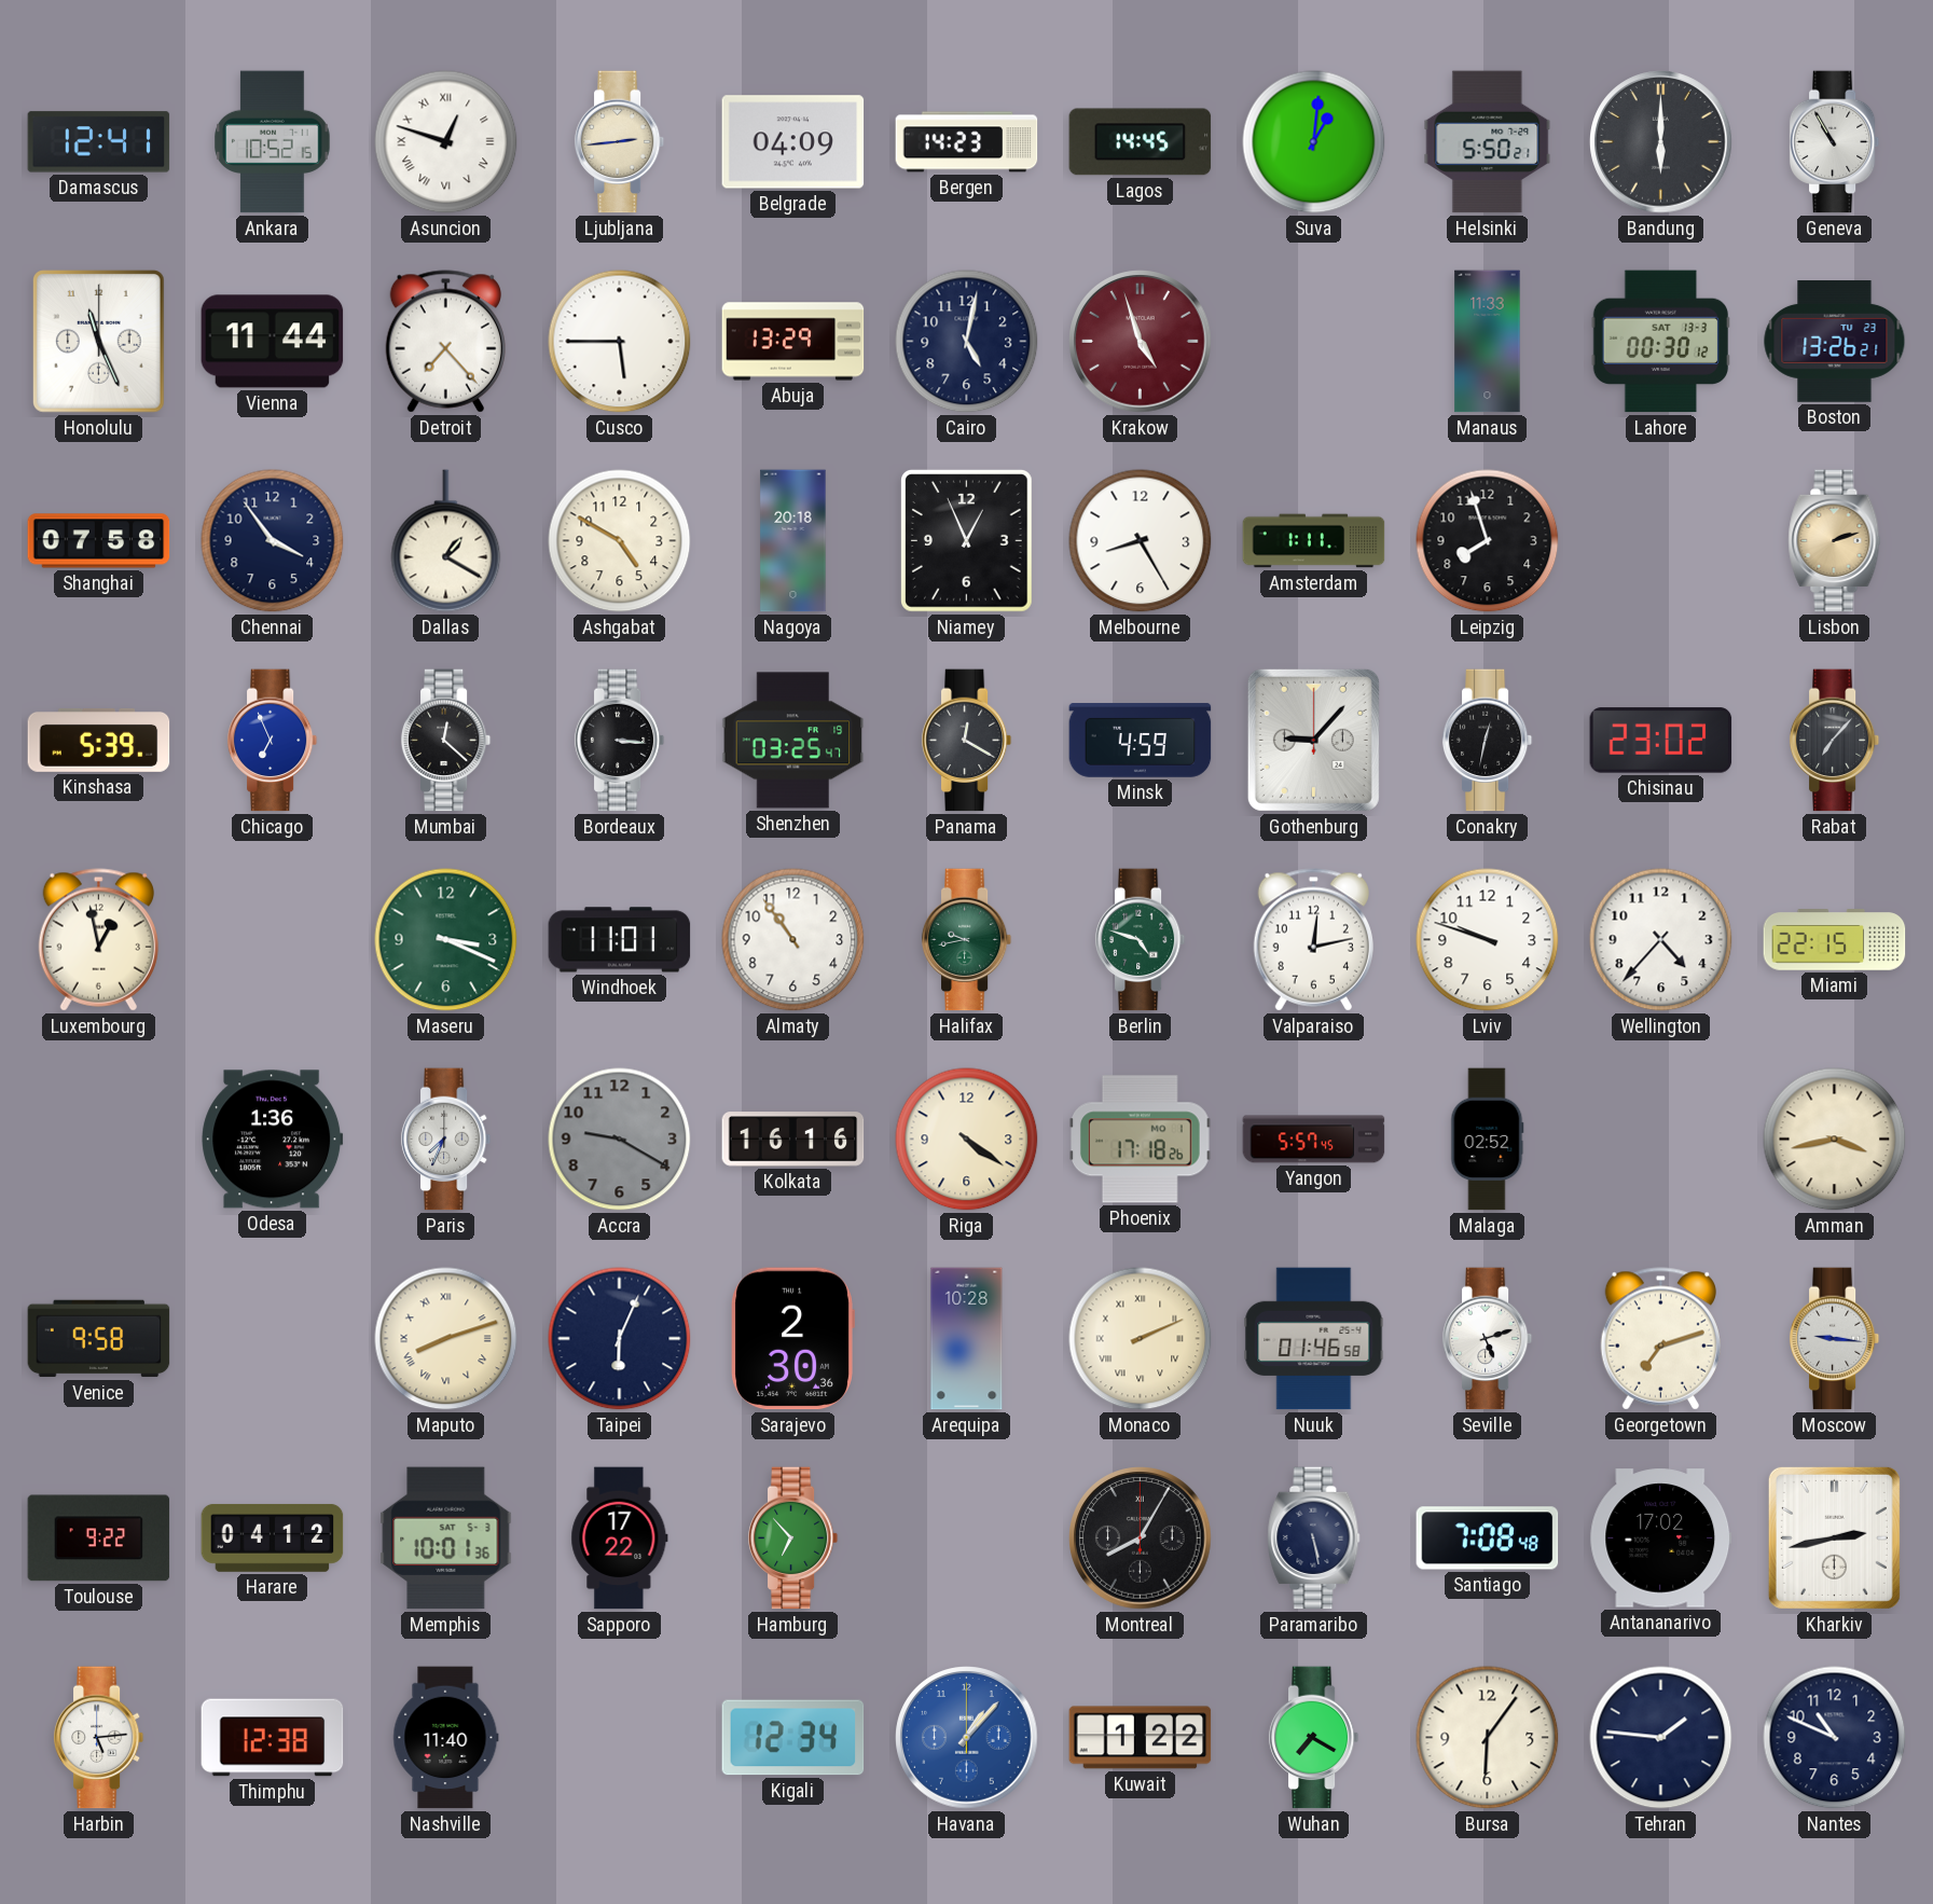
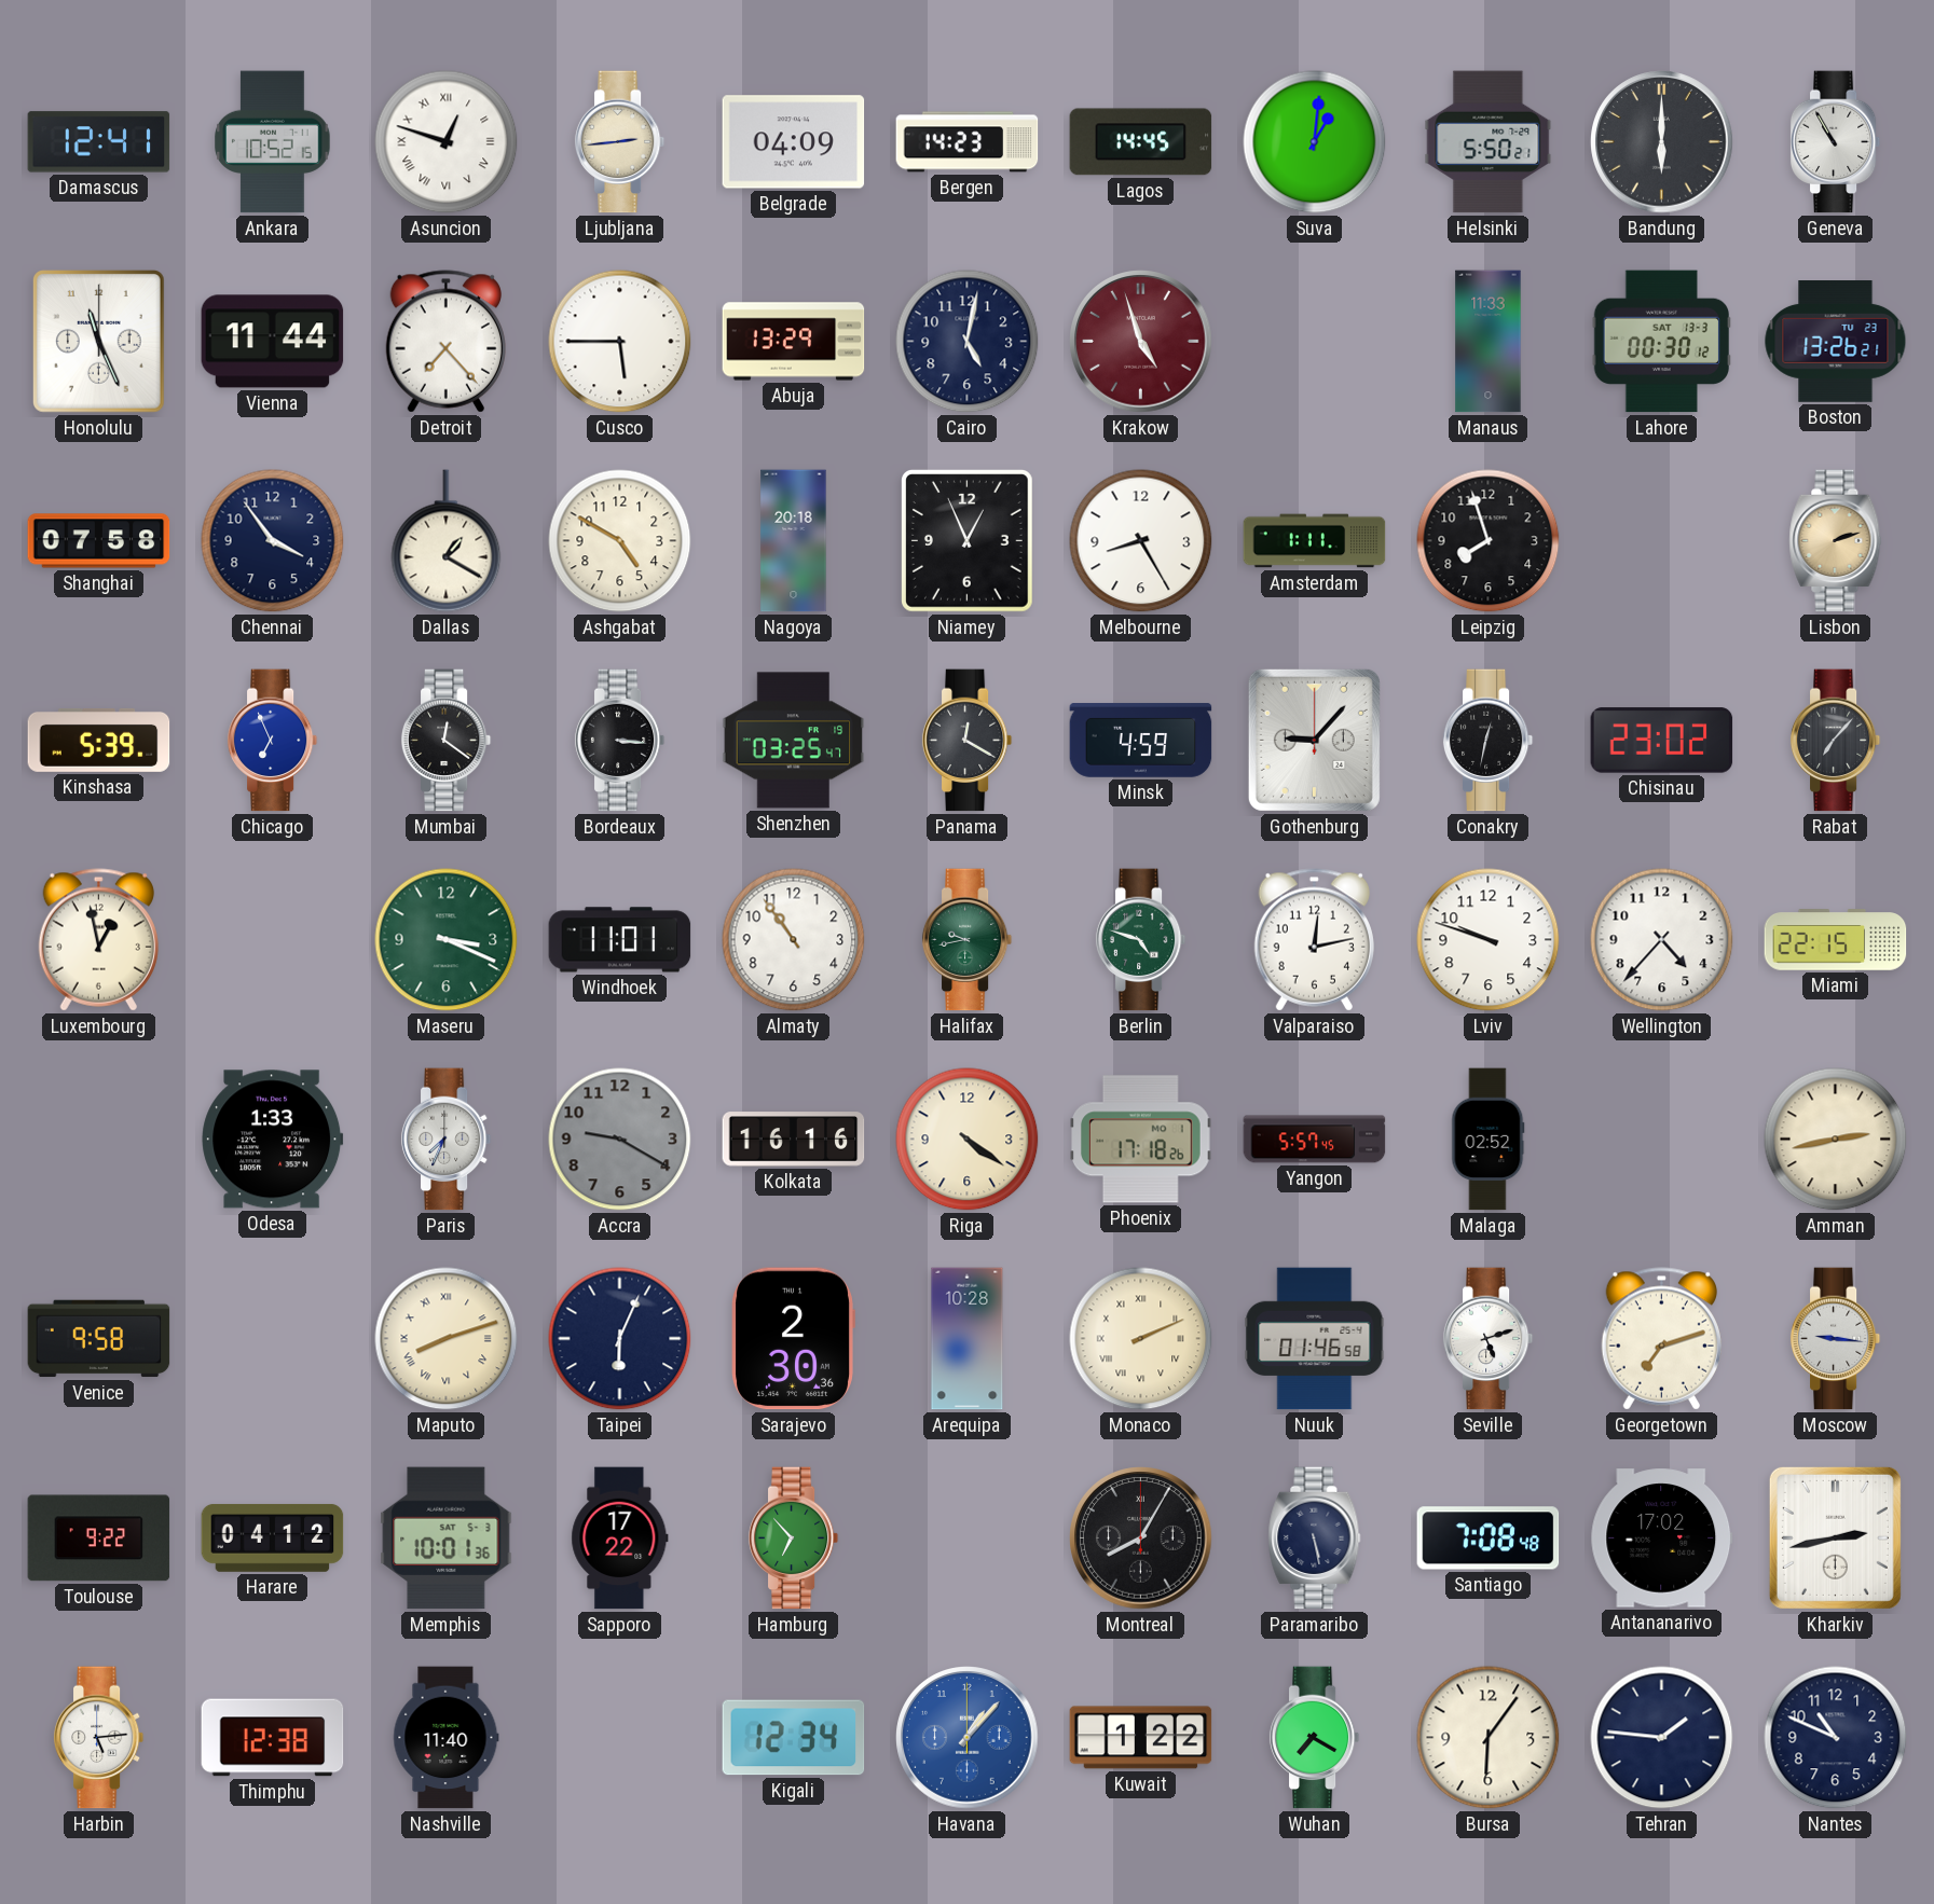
Mumbai: 12:22 -> 12:21 (447, 741)
Odesa: 1:36 -> 1:33 (273, 1140)
Amman: 3:43 -> 2:43 (1836, 1140)
